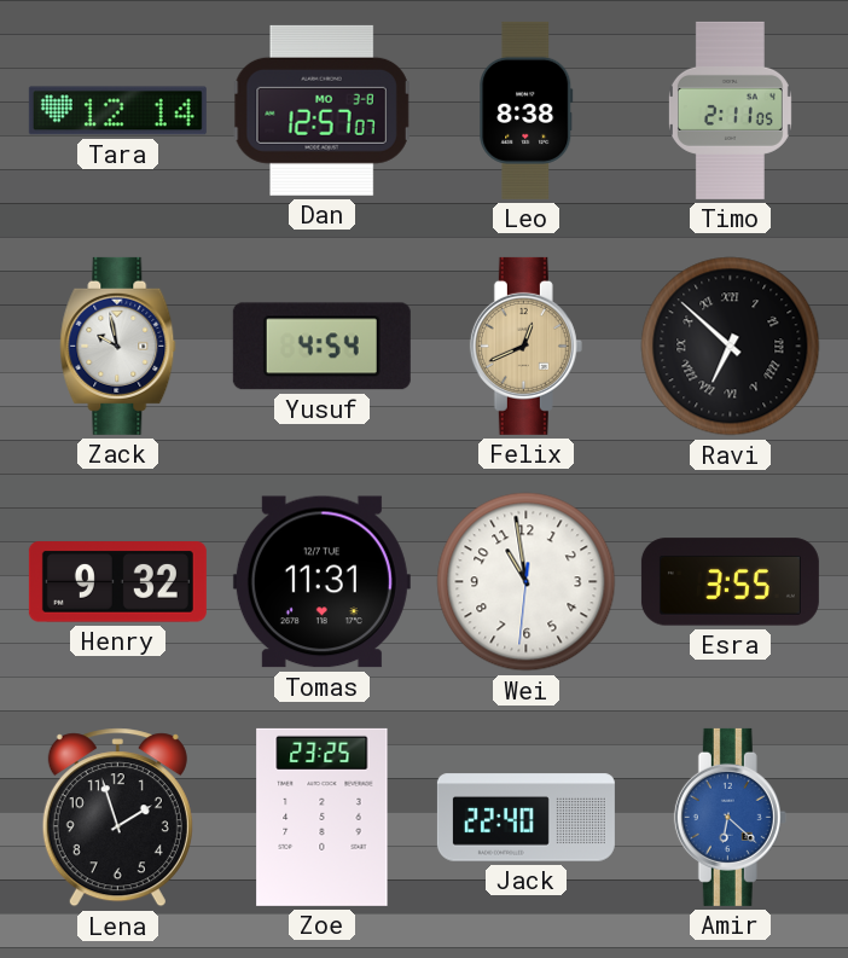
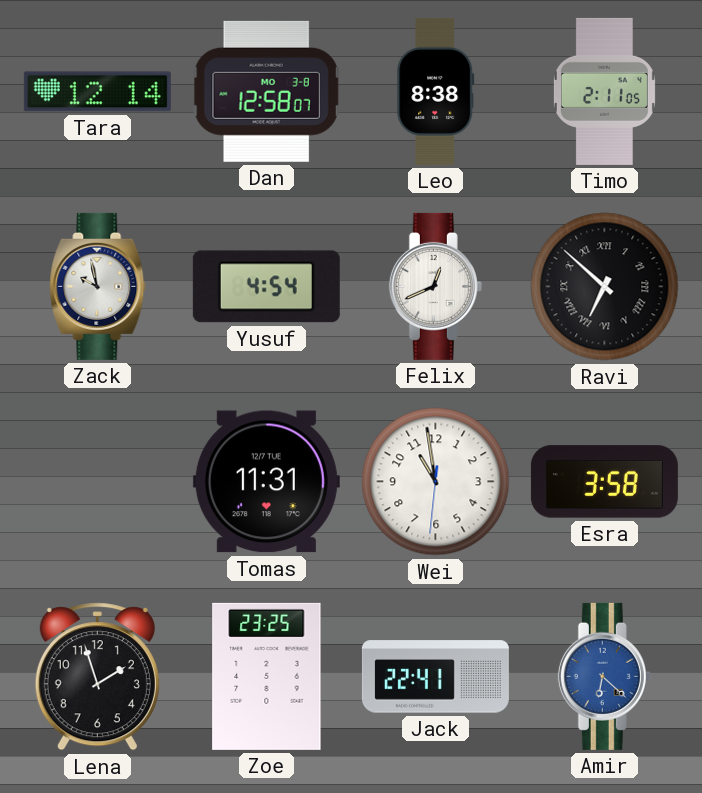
Dan: 12:57 -> 12:58 (266, 91)
Felix dial: champagne -> white (435, 286)
Henry: 9:32 -> none (117, 582)
Esra: 3:55 -> 3:58 (604, 482)
Jack: 22:40 -> 22:41 (435, 677)
